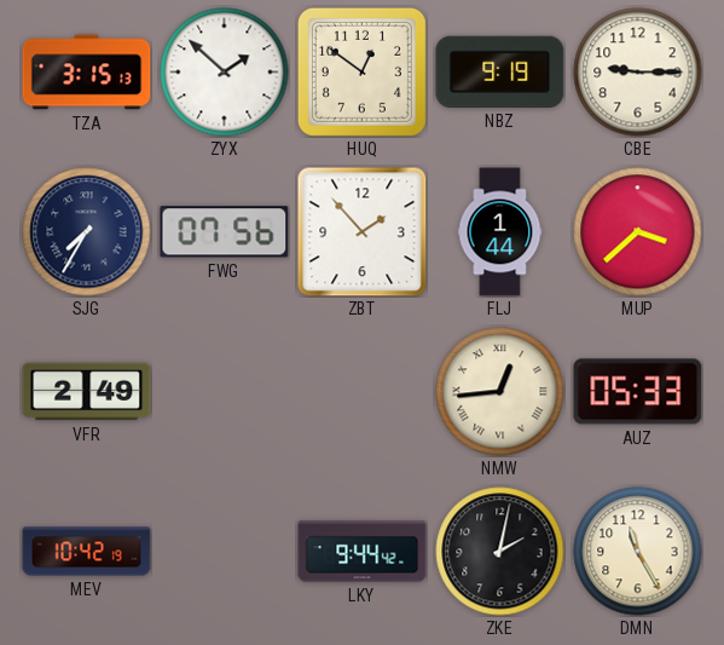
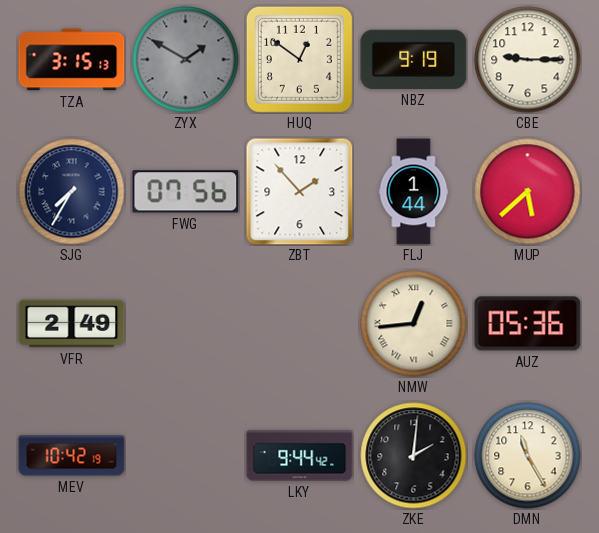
ZYX: 1:52 -> 1:50 (186, 60)
ZYX dial: white -> grey (186, 60)
MUP: 3:38 -> 5:38 (528, 192)
AUZ: 05:33 -> 05:36 (528, 324)
ZKE: 2:02 -> 2:01 (414, 456)
